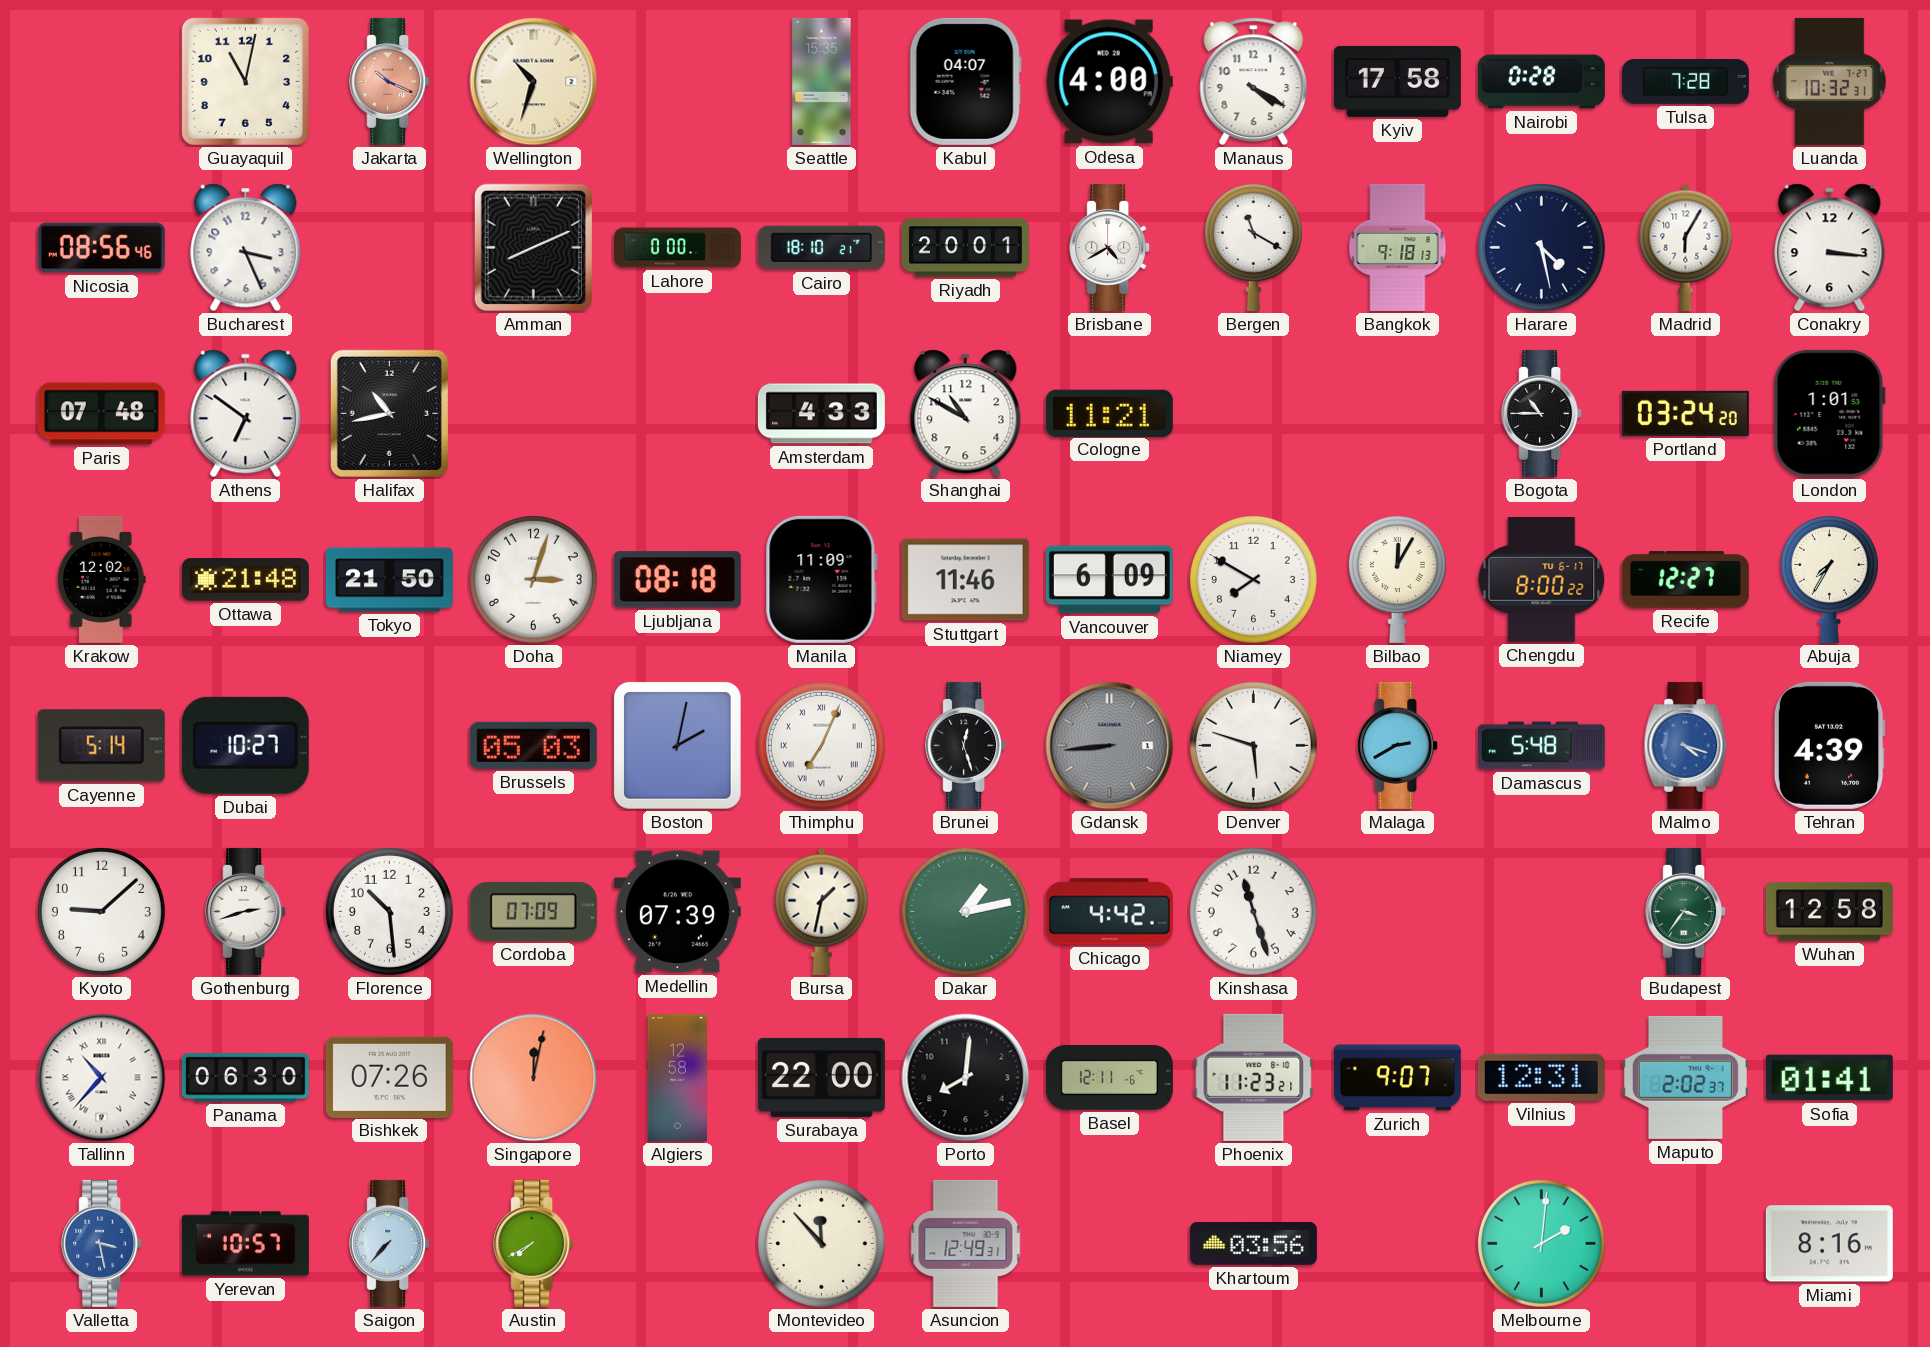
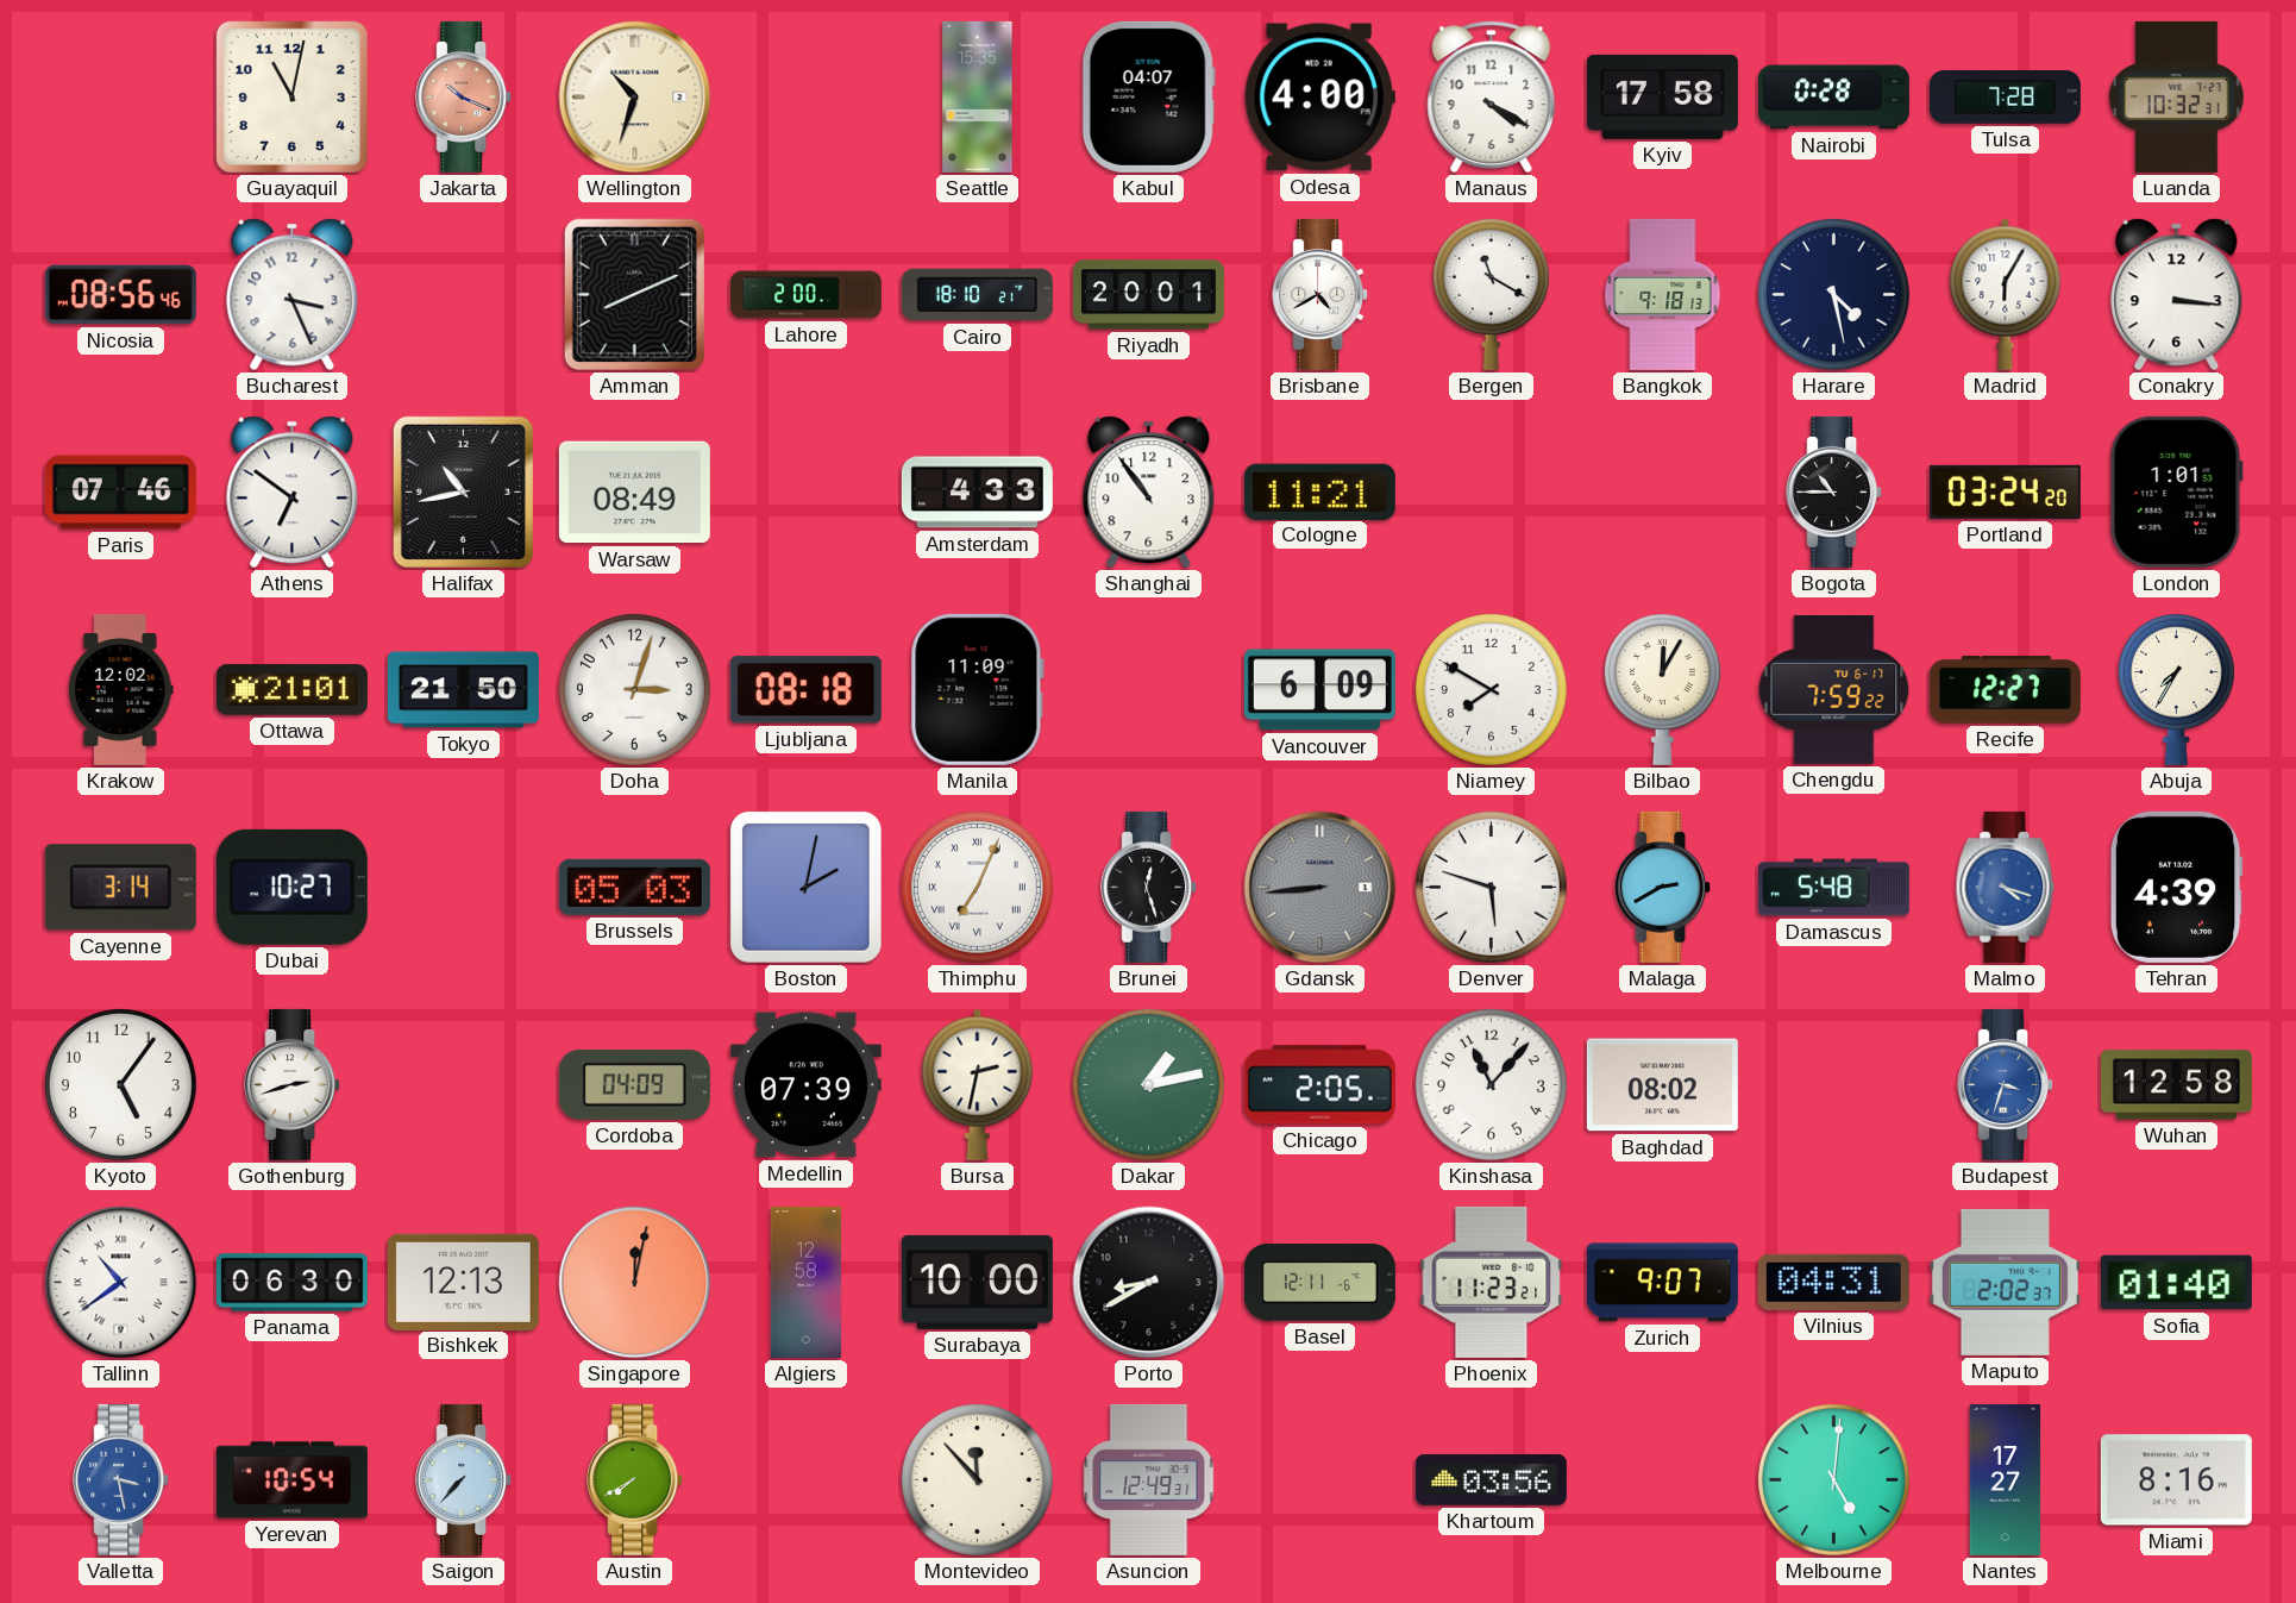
Lahore: 0:00 -> 2:00 (805, 295)
Paris: 07:48 -> 07:46 (120, 493)
Warsaw: none -> 08:49 (634, 493)
Shanghai: 10:50 -> 10:54 (1149, 493)
Ottawa: 21:48 -> 21:01 (291, 690)
Stuttgart: 11:46 -> none (965, 580)
Chengdu: 8:00 -> 7:59 (1834, 690)
Cayenne: 5:14 -> 3:14 (120, 888)
Kyoto: 9:08 -> 5:06 (120, 1084)
Florence: 10:29 -> none (389, 911)
Cordoba: 07:09 -> 04:09 (634, 1084)
Bursa: 1:32 -> 2:32 (978, 1084)
Chicago: 4:42 -> 2:05 (1319, 1085)
Kinshasa: 11:27 -> 11:07 (1491, 1084)
Baghdad: none -> 08:02 (1662, 1085)
Budapest: 3:36 -> 3:33 (2006, 1084)
Budapest dial: green -> blue (2006, 1084)
Tallinn: 10:37 -> 10:39 (121, 1283)
Bishkek: 07:26 -> 12:13 (463, 1282)
Surabaya: 22:00 -> 10:00 (977, 1282)
Porto: 8:01 -> 8:40 (1149, 1283)
Vilnius: 12:31 -> 04:31 (1833, 1282)
Sofia: 01:41 -> 01:40 (2176, 1283)
Yerevan: 10:57 -> 10:54 (291, 1480)
Melbourne: 2:01 -> 5:01 (1833, 1479)
Nantes: none -> 17:27 (2006, 1479)
